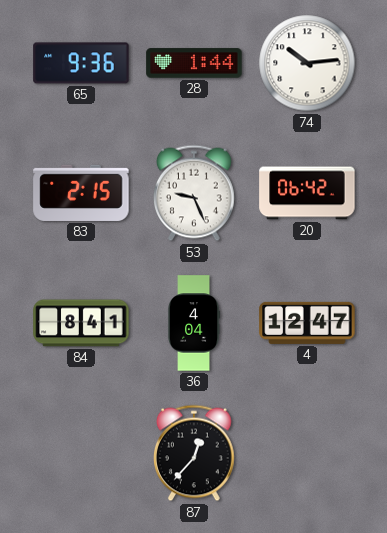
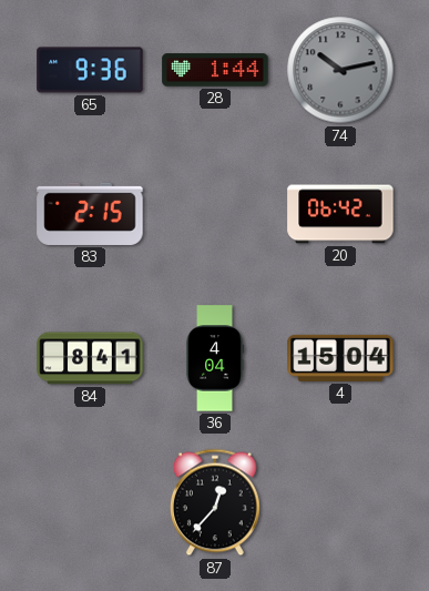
74: 10:14 -> 10:13 (340, 70)
74 dial: white -> grey (340, 70)
53: 9:26 -> none (195, 193)
4: 12:47 -> 15:04 (340, 358)
